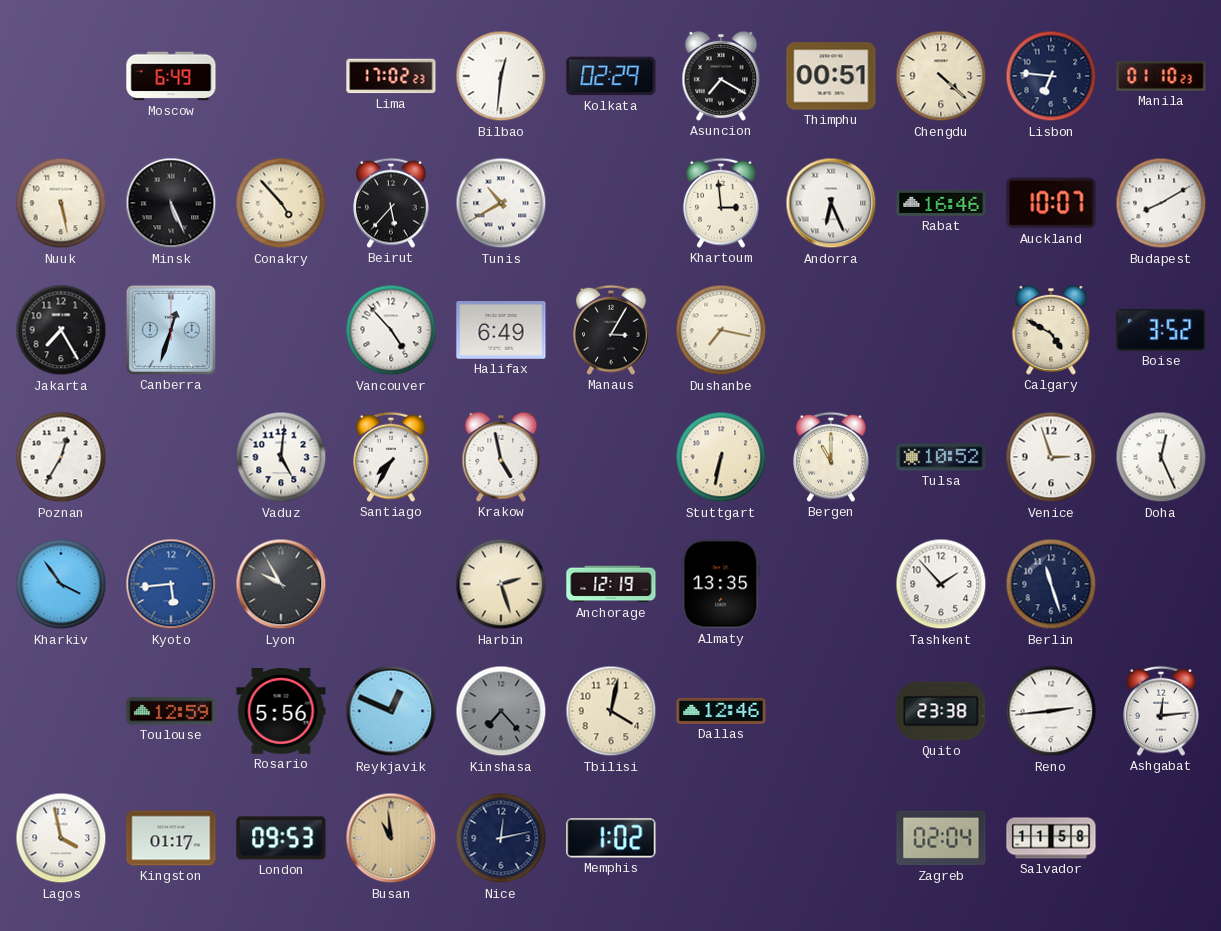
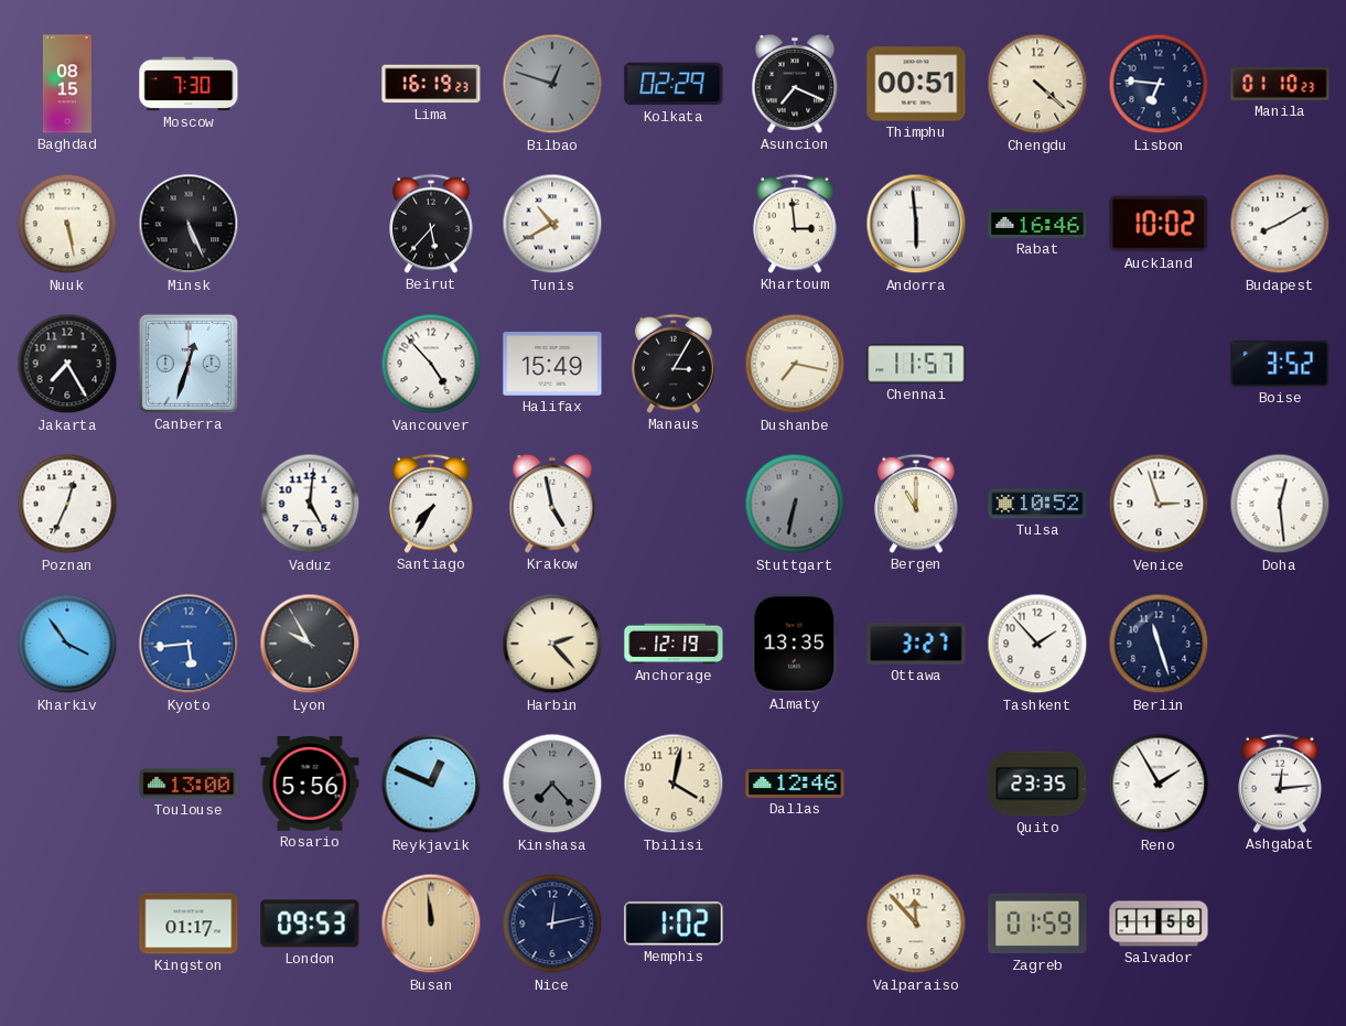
Baghdad: none -> 08:15 (67, 84)
Moscow: 6:49 -> 7:30 (189, 84)
Lima: 17:02 -> 16:19 (431, 84)
Bilbao: 12:31 -> 12:48 (552, 84)
Bilbao dial: white -> grey (552, 84)
Asuncion: 7:20 -> 7:19 (795, 84)
Conakry: 4:53 -> none (281, 203)
Andorra: 6:26 -> 5:59 (916, 224)
Auckland: 10:07 -> 10:02 (1159, 224)
Halifax: 6:49 -> 15:49 (552, 364)
Chennai: none -> 11:57 (916, 364)
Calgary: 4:50 -> none (1051, 330)
Poznan: 12:35 -> 12:34 (67, 504)
Stuttgart dial: cream -> grey (795, 504)
Doha: 12:26 -> 12:29 (1280, 504)
Harbin: 2:27 -> 2:23 (552, 644)
Ottawa: none -> 3:27 (916, 644)
Toulouse: 12:59 -> 13:00 (189, 784)
Quito: 23:38 -> 23:35 (1037, 784)
Reno: 2:44 -> 1:55 (1159, 784)
Lagos: 3:58 -> none (61, 838)
Busan: 10:59 -> 11:59 (431, 924)
Valparaiso: none -> 11:53 (916, 924)
Zagreb: 02:04 -> 01:59 (1037, 924)
